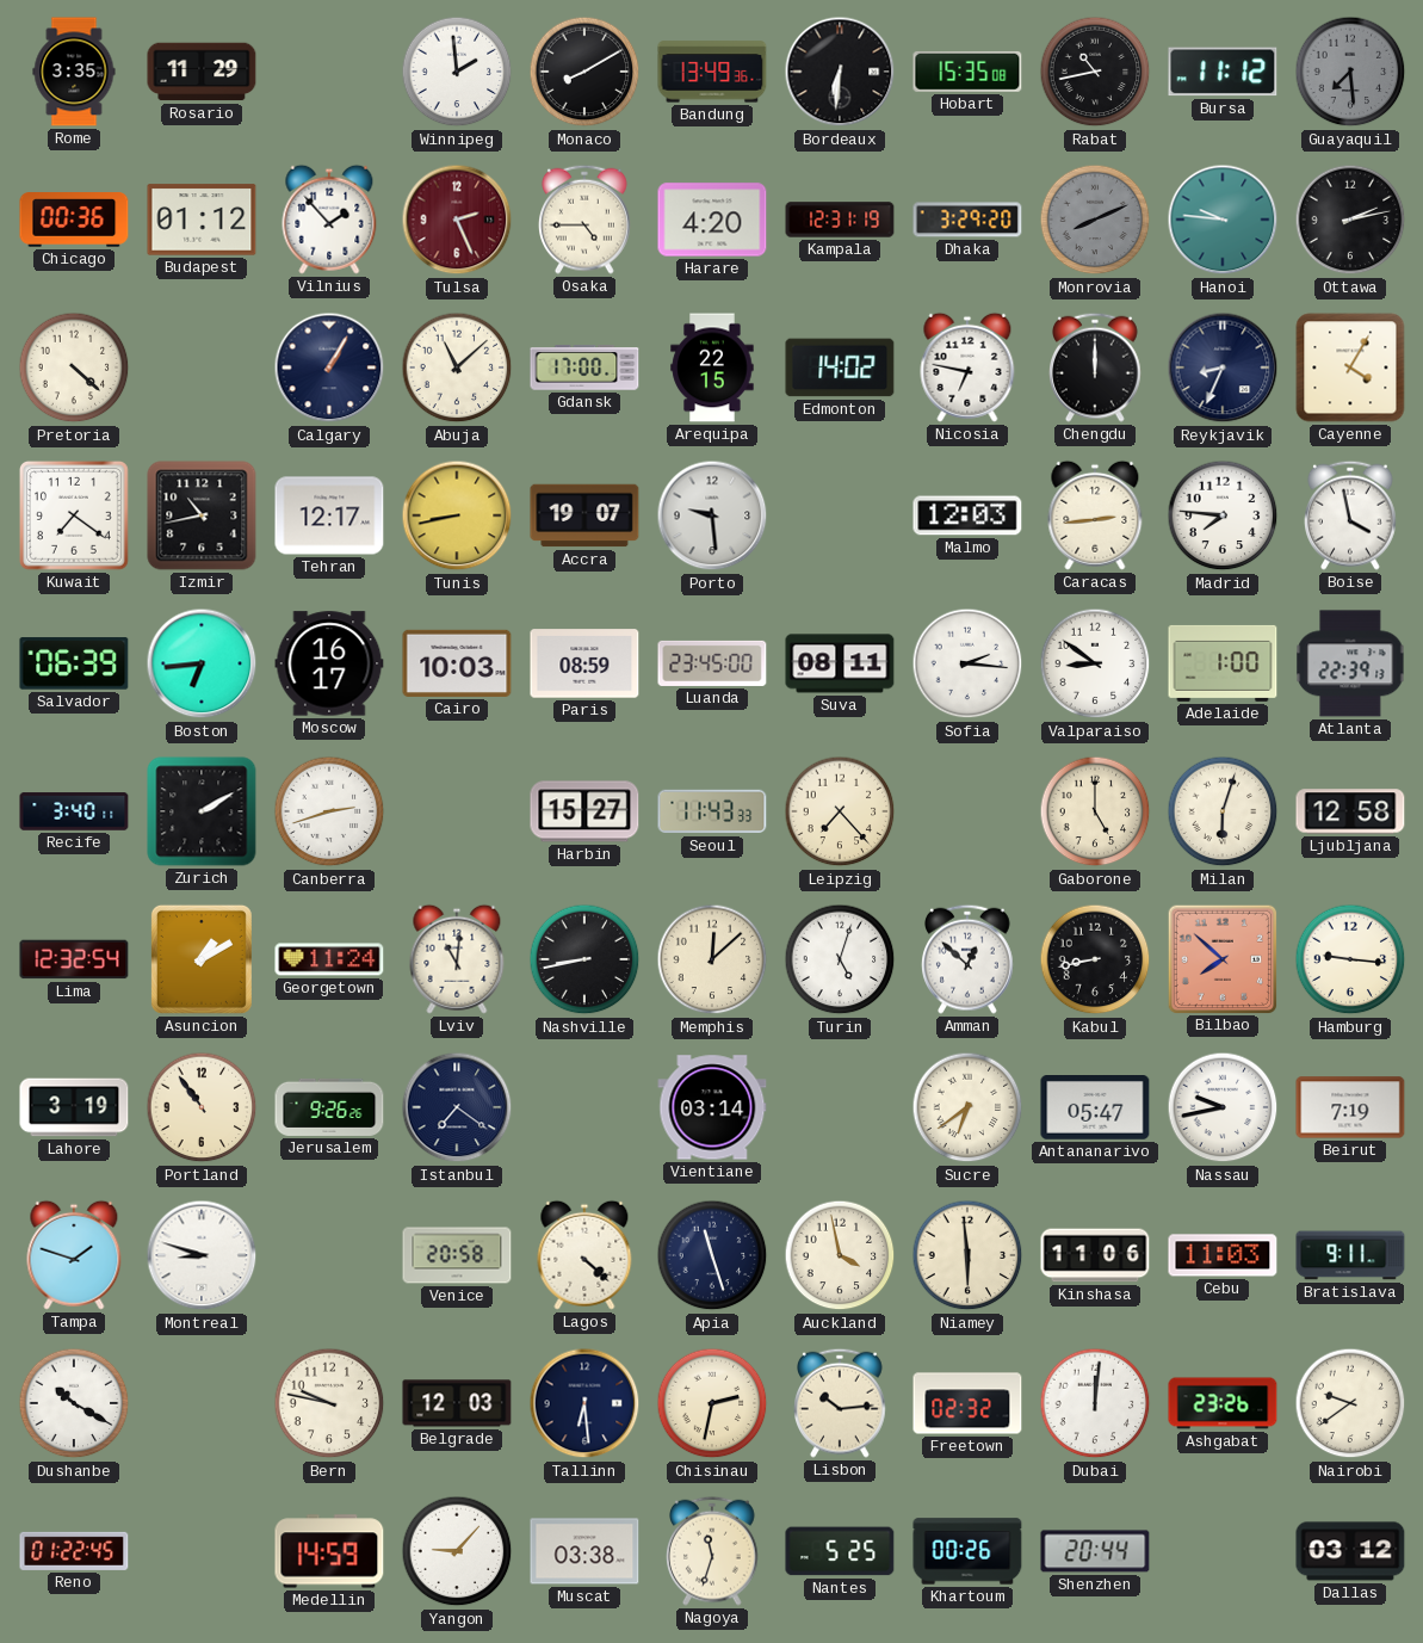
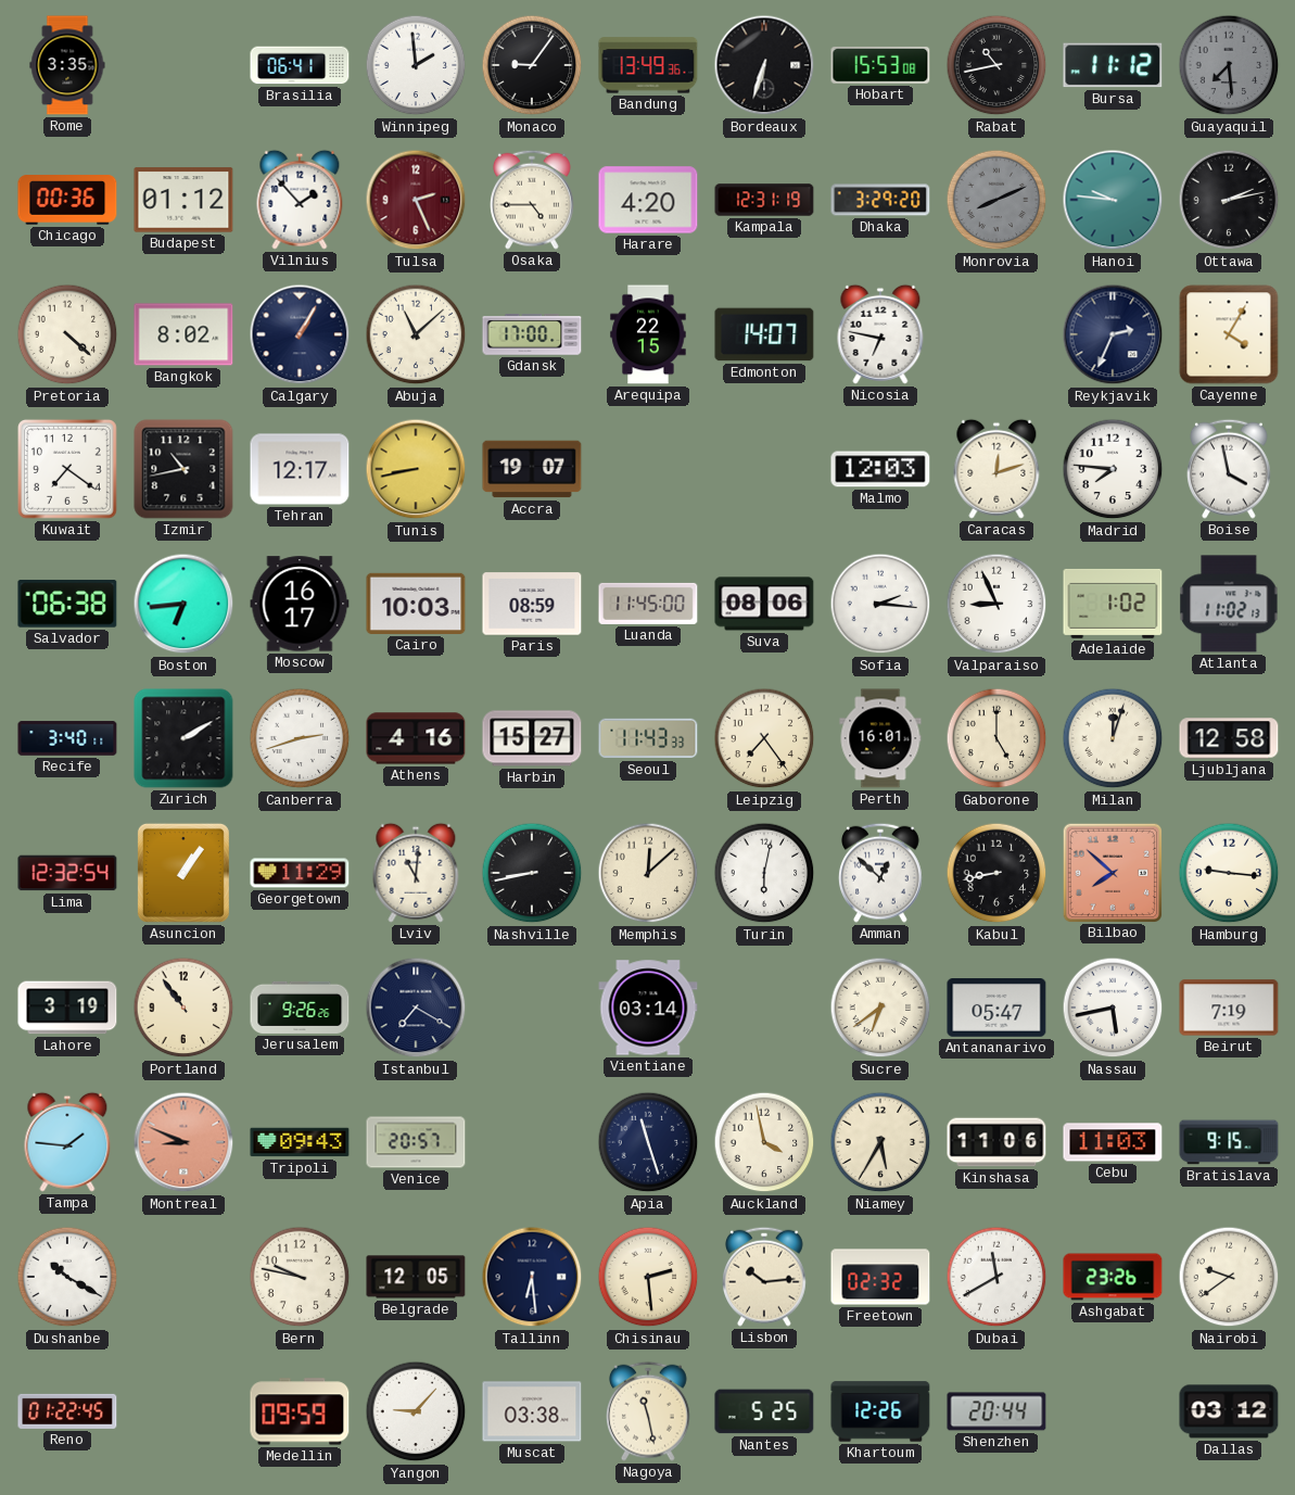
Rosario: 11:29 -> none (202, 72)
Brasilia: none -> 06:41 (300, 65)
Monaco: 8:10 -> 9:06 (532, 65)
Bordeaux: 6:31 -> 6:33 (764, 65)
Hobart: 15:35 -> 15:53 (880, 65)
Bangkok: none -> 8:02 (183, 334)
Edmonton: 14:02 -> 14:07 (764, 334)
Chengdu: 12:00 -> none (1096, 367)
Reykjavik: 8:34 -> 2:34 (1113, 334)
Porto: 9:29 -> none (712, 515)
Caracas: 2:44 -> 12:12 (996, 469)
Salvador: 06:39 -> 06:38 (67, 604)
Luanda: 23:45 -> 11:45 (648, 604)
Suva: 08:11 -> 08:06 (764, 604)
Valparaiso: 8:51 -> 8:56 (996, 604)
Adelaide: 1:00 -> 1:02 (1113, 604)
Atlanta: 22:39 -> 11:02 (1229, 604)
Athens: none -> 4:16 (416, 738)
Leipzig: 7:23 -> 7:24 (764, 738)
Perth: none -> 16:01 (880, 738)
Milan: 6:03 -> 12:03 (1113, 738)
Asuncion: 1:10 -> 1:06 (183, 873)
Georgetown: 11:24 -> 11:29 (300, 873)
Turin: 5:03 -> 6:02 (764, 873)
Istanbul: 7:21 -> 7:20 (416, 1008)
Nassau: 9:43 -> 5:43 (1113, 1008)
Tampa: 1:48 -> 1:46 (67, 1142)
Montreal: 8:48 -> 8:49 (183, 1142)
Montreal dial: white -> salmon (183, 1142)
Tripoli: none -> 09:43 (300, 1142)
Venice: 20:58 -> 20:57 (416, 1142)
Lagos: 4:22 -> none (584, 1255)
Niamey: 5:59 -> 5:35 (880, 1142)
Bratislava: 9:11 -> 9:15 (1229, 1142)
Belgrade: 12:03 -> 12:05 (416, 1277)
Chisinau: 2:32 -> 2:29 (648, 1277)
Dubai: 12:01 -> 11:40 (996, 1277)
Medellin: 14:59 -> 09:59 (300, 1411)
Nagoya: 11:33 -> 11:28 (649, 1411)
Khartoum: 00:26 -> 12:26 (880, 1411)
